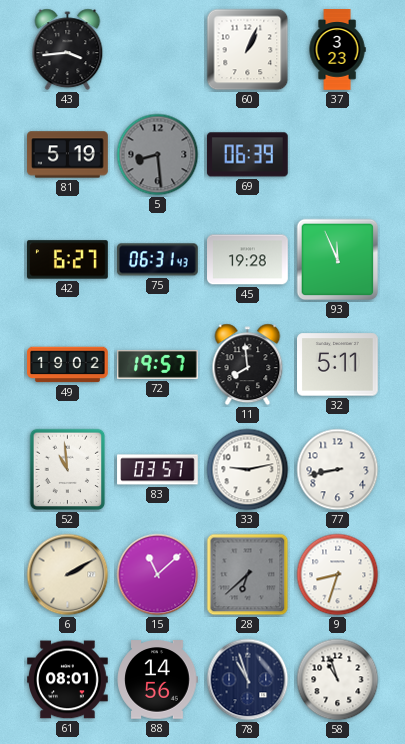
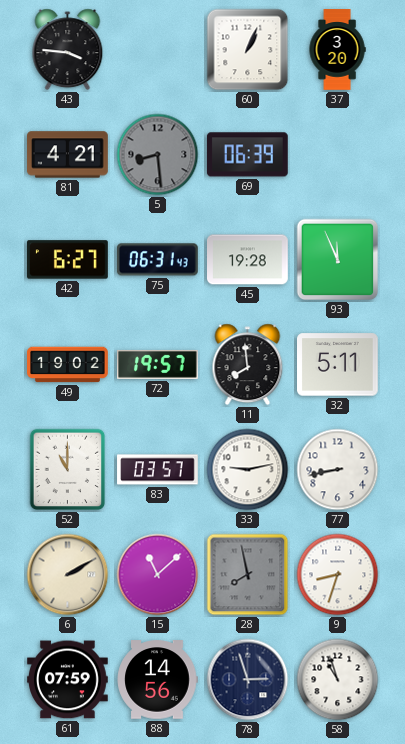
43: 3:44 -> 3:46 (68, 50)
37: 3:23 -> 3:20 (337, 50)
81: 5:19 -> 4:21 (68, 155)
52: 10:59 -> 11:00 (68, 470)
28: 6:38 -> 7:58 (248, 575)
61: 08:01 -> 07:59 (68, 680)
78: 10:57 -> 2:57 (248, 680)
